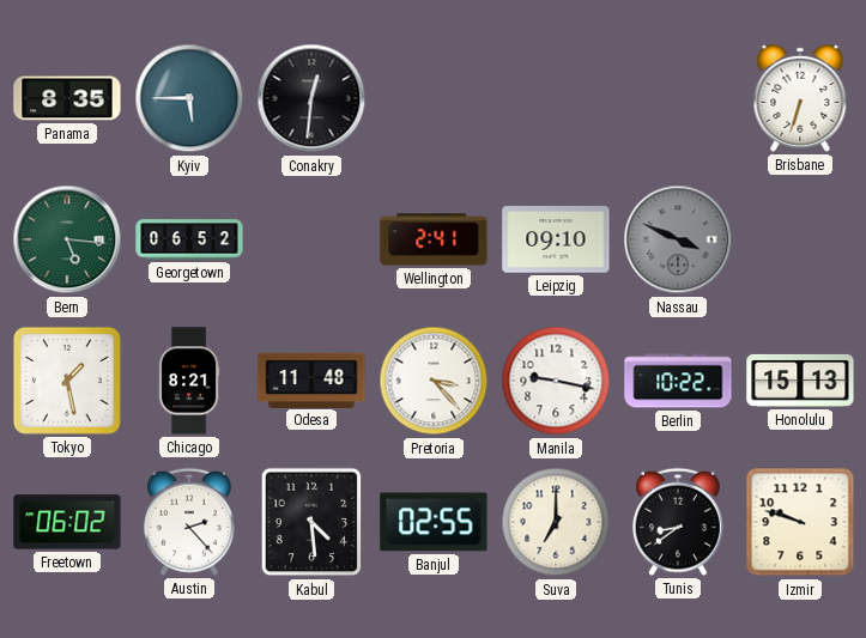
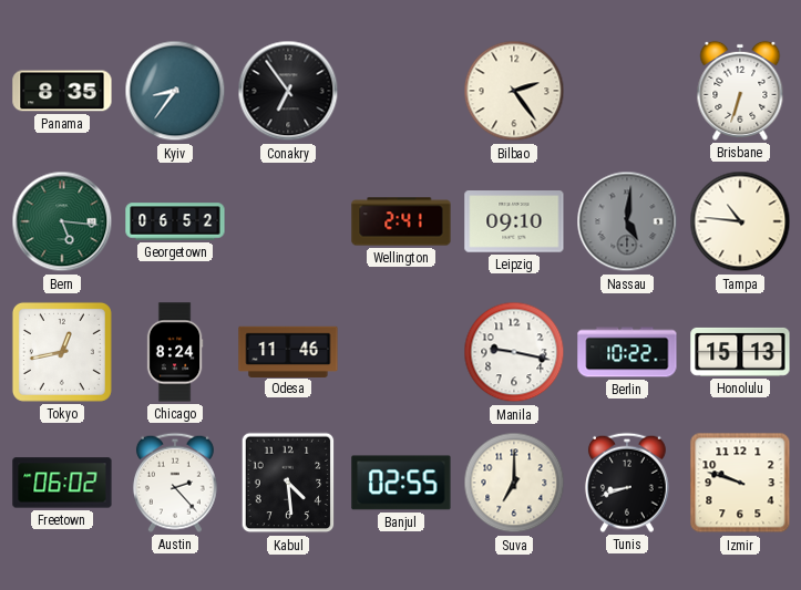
Kyiv: 5:45 -> 8:36 (175, 91)
Conakry: 12:31 -> 6:54 (288, 91)
Bilbao: none -> 2:24 (514, 91)
Nassau: 3:49 -> 5:01 (627, 221)
Tampa: none -> 10:46 (740, 221)
Tokyo: 1:28 -> 12:43 (62, 352)
Chicago: 8:21 -> 8:24 (175, 352)
Odesa: 11:48 -> 11:46 (288, 351)
Pretoria: 3:23 -> none (434, 381)
Tunis: 8:39 -> 8:42 (627, 483)
